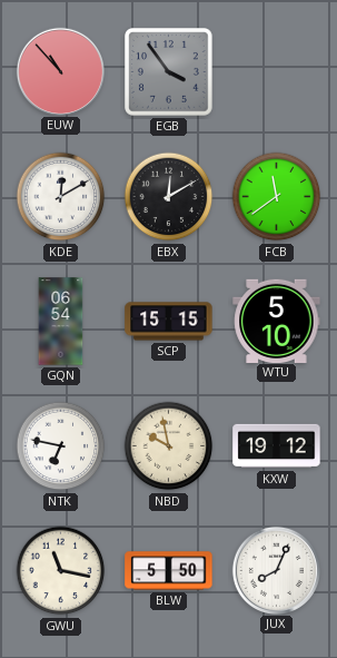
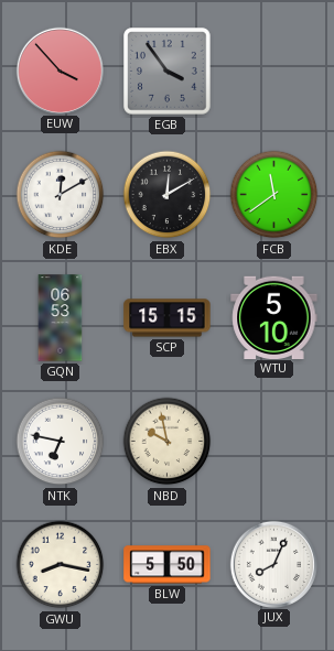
EUW: 10:53 -> 3:53 (60, 70)
GQN: 06:54 -> 06:53 (61, 318)
KXW: 19:12 -> none (277, 446)
GWU: 11:17 -> 8:17 (61, 565)
